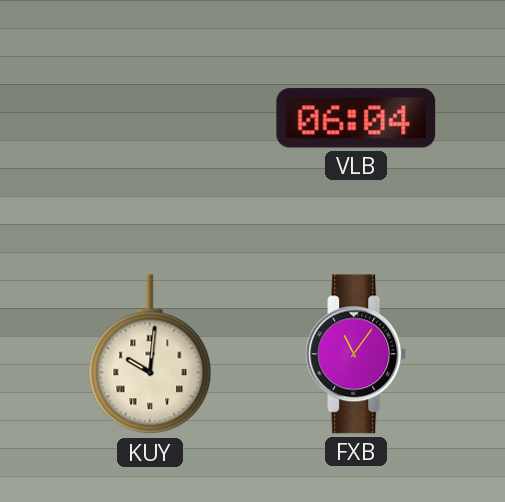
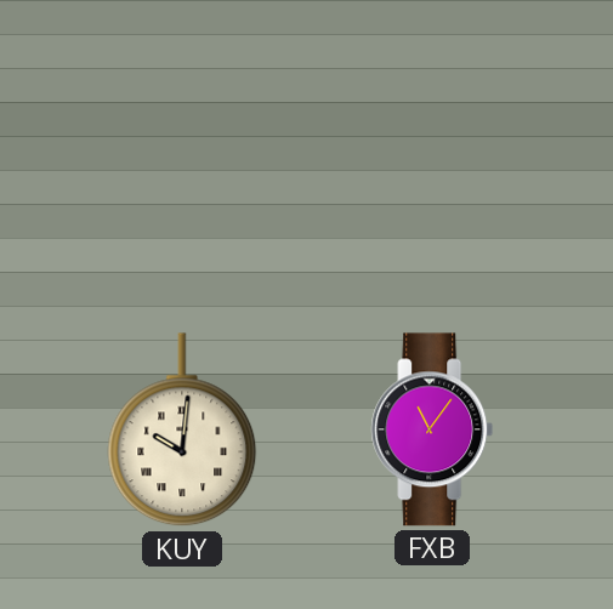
VLB: 06:04 -> none (356, 118)
